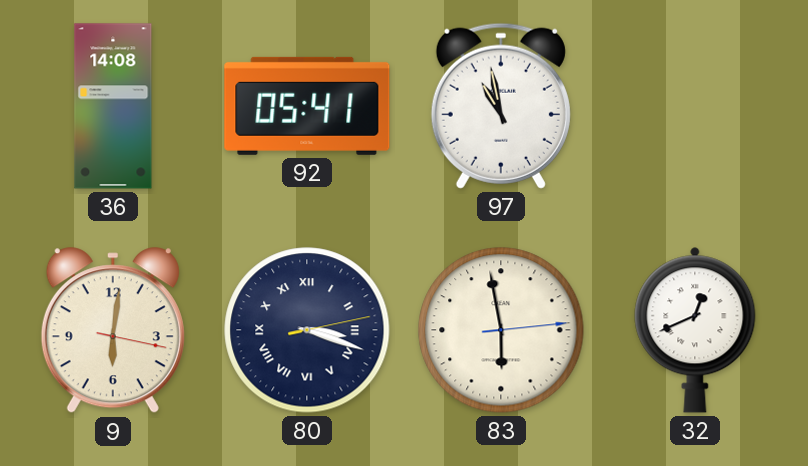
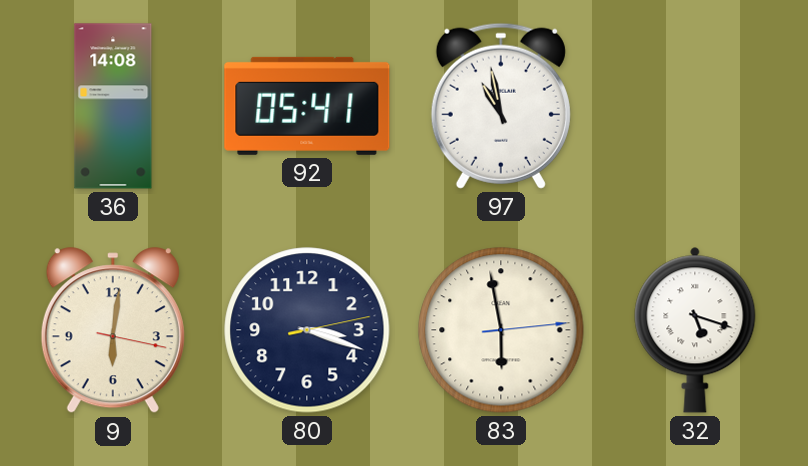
80 numerals: Roman -> Arabic (307, 330)
32: 12:41 -> 5:18 (695, 330)
